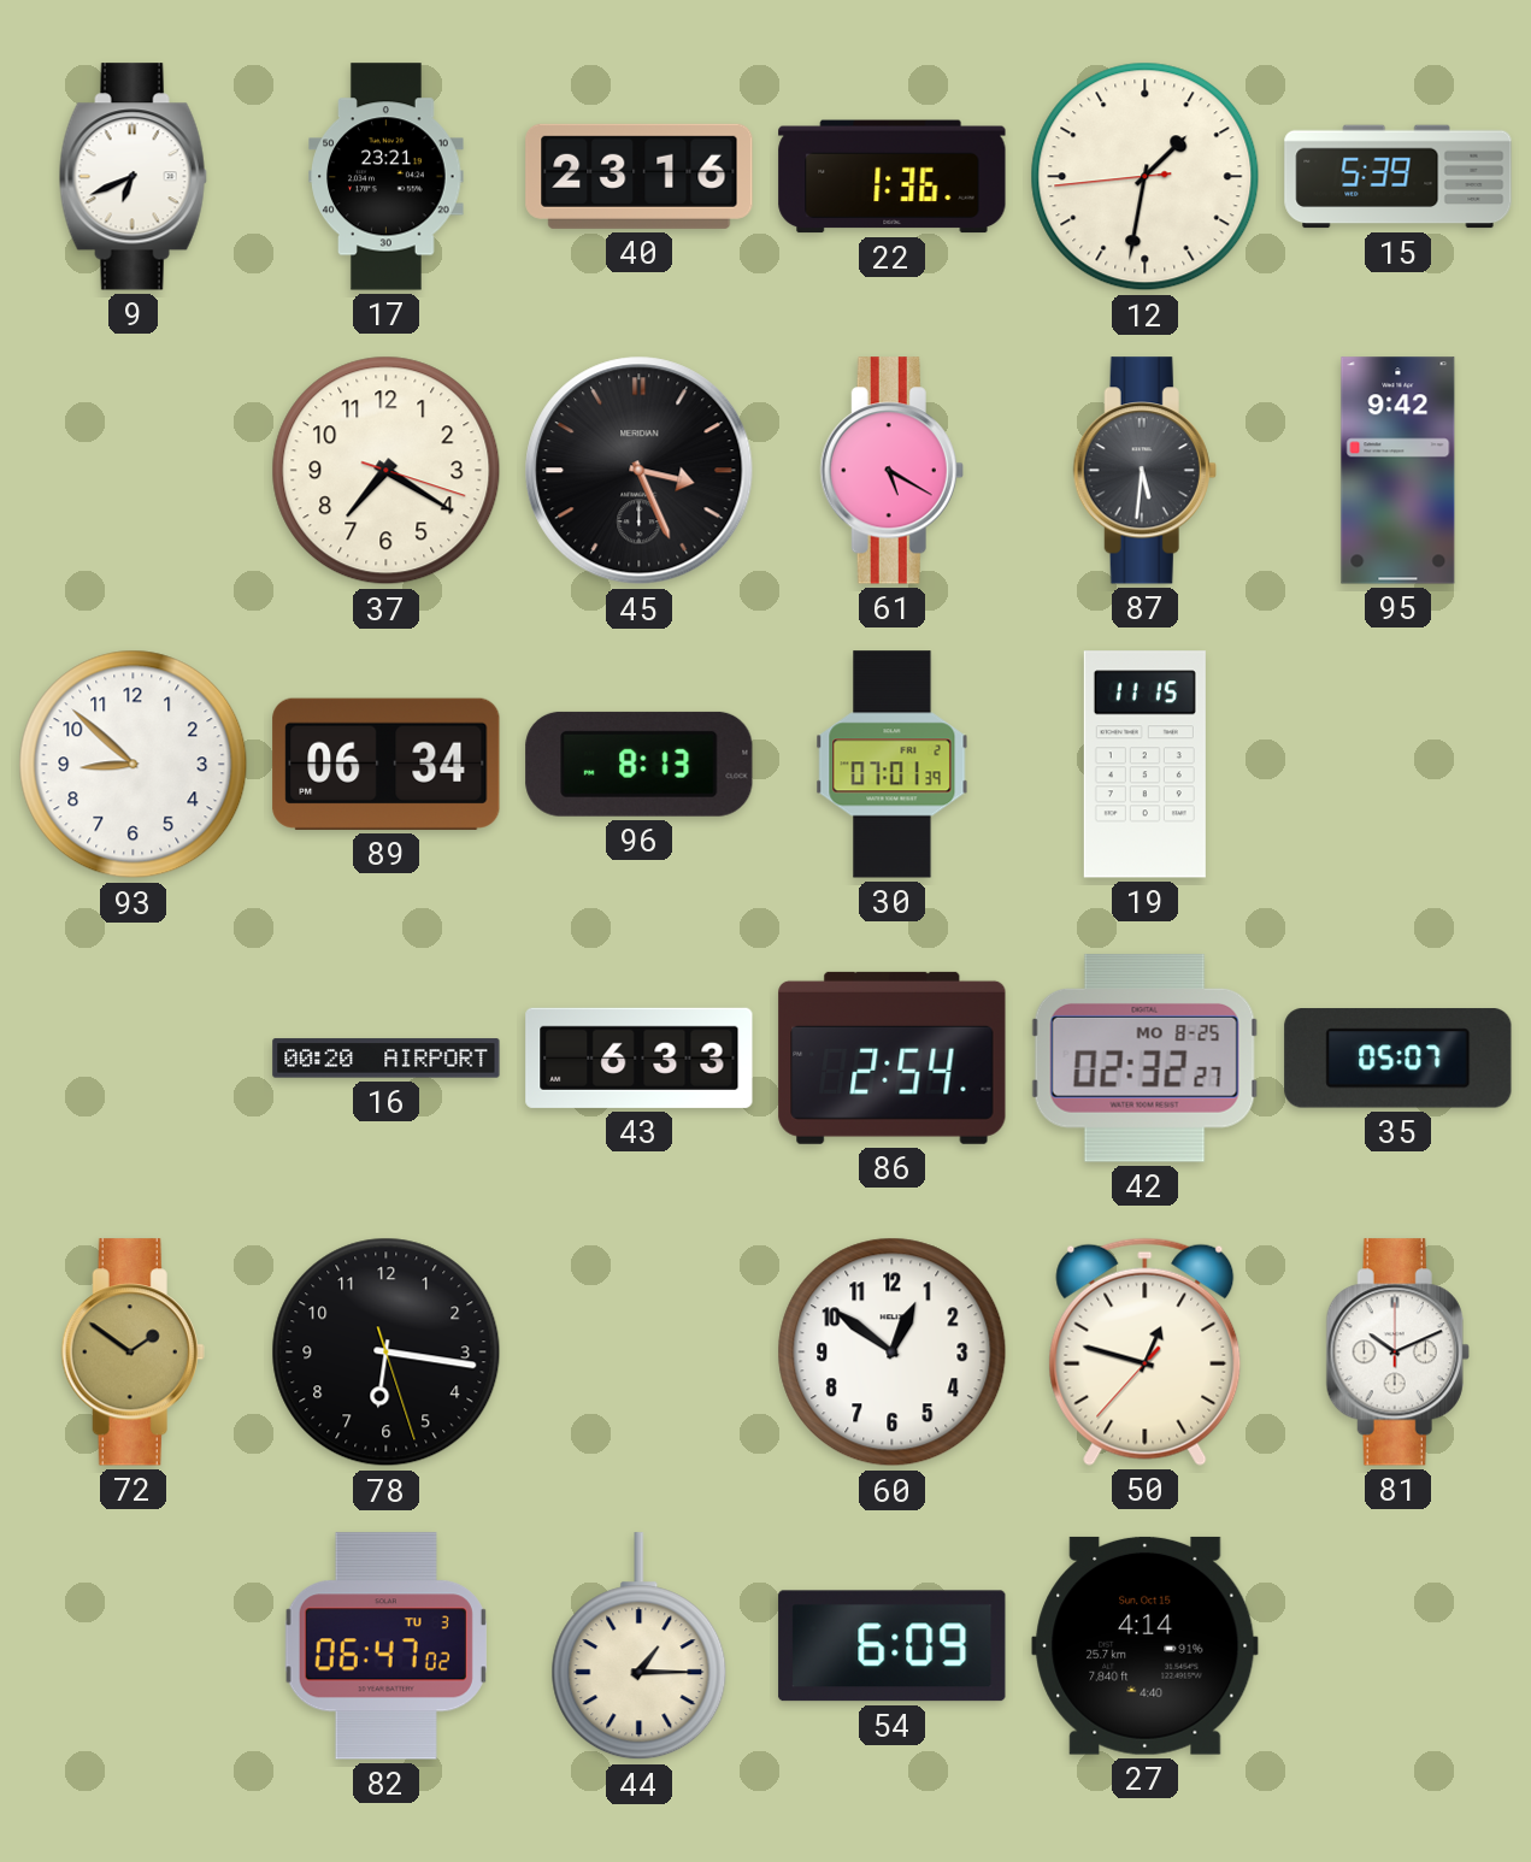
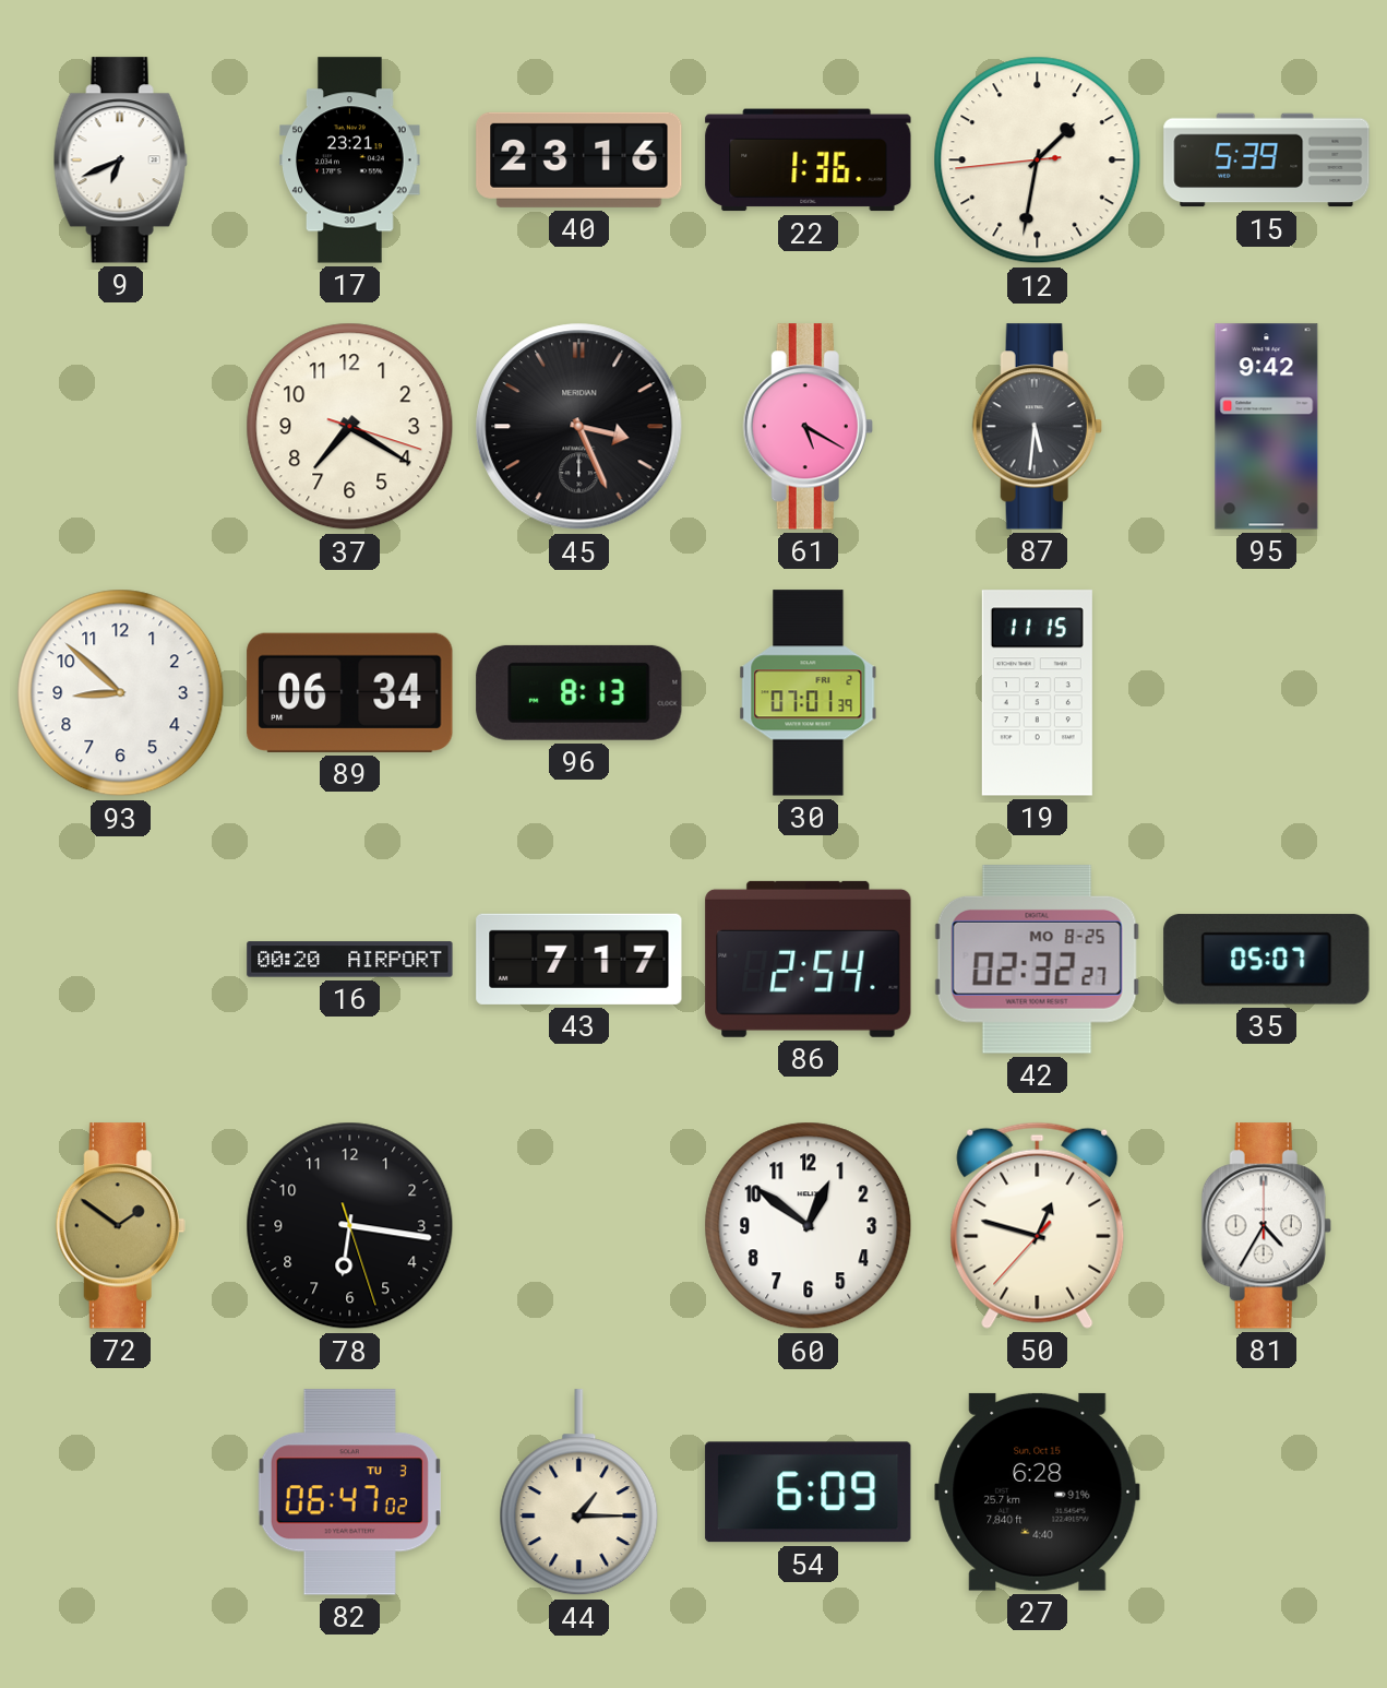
43: 6:33 -> 7:17 (579, 959)
81: 10:11 -> 4:35 (1266, 1226)
27: 4:14 -> 6:28 (1038, 1491)
